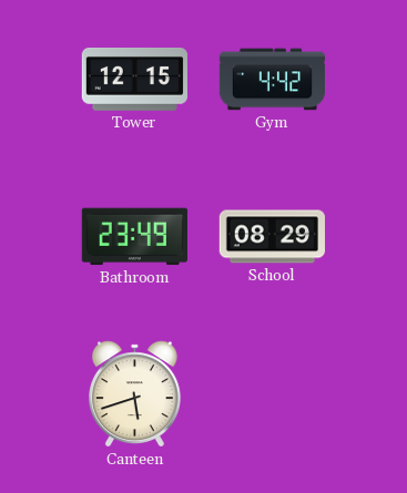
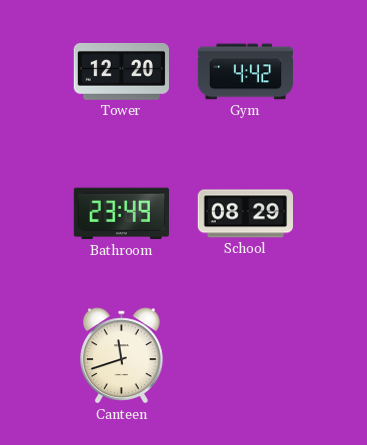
Tower: 12:15 -> 12:20 (121, 72)
Canteen: 5:42 -> 11:42 (122, 356)
